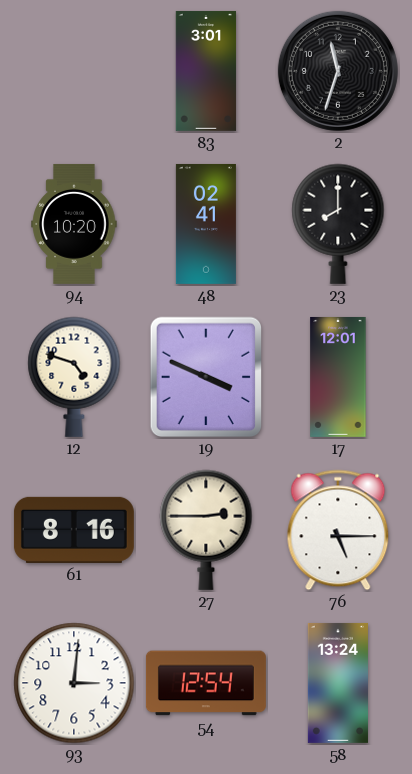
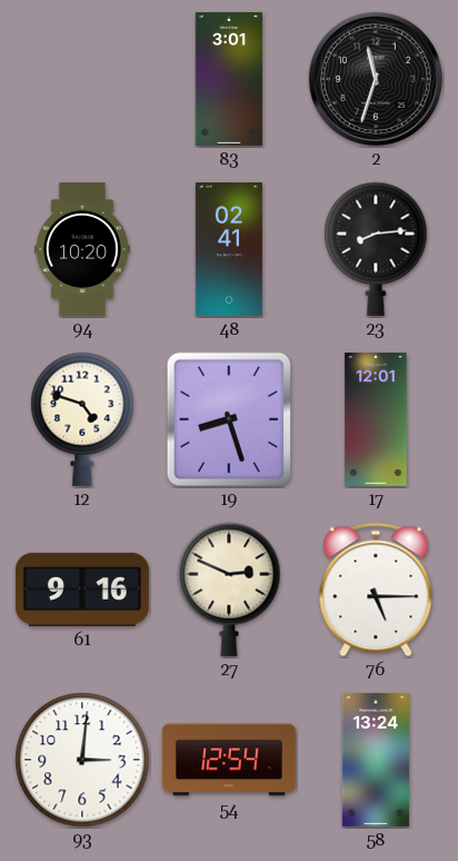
23: 8:00 -> 8:14 (376, 249)
19: 3:49 -> 8:27 (229, 419)
61: 8:16 -> 9:16 (82, 590)
27: 2:45 -> 2:49 (229, 590)
